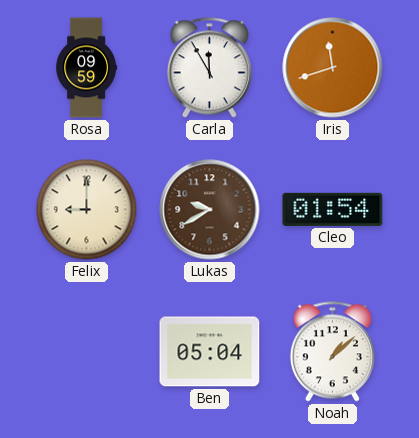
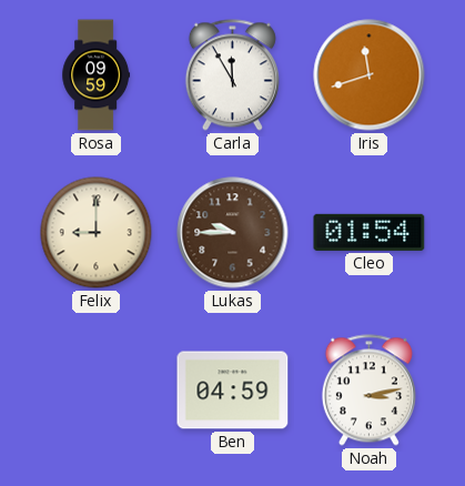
Lukas: 9:40 -> 9:45 (233, 233)
Ben: 05:04 -> 04:59 (233, 391)
Noah: 1:08 -> 3:13 (368, 391)
